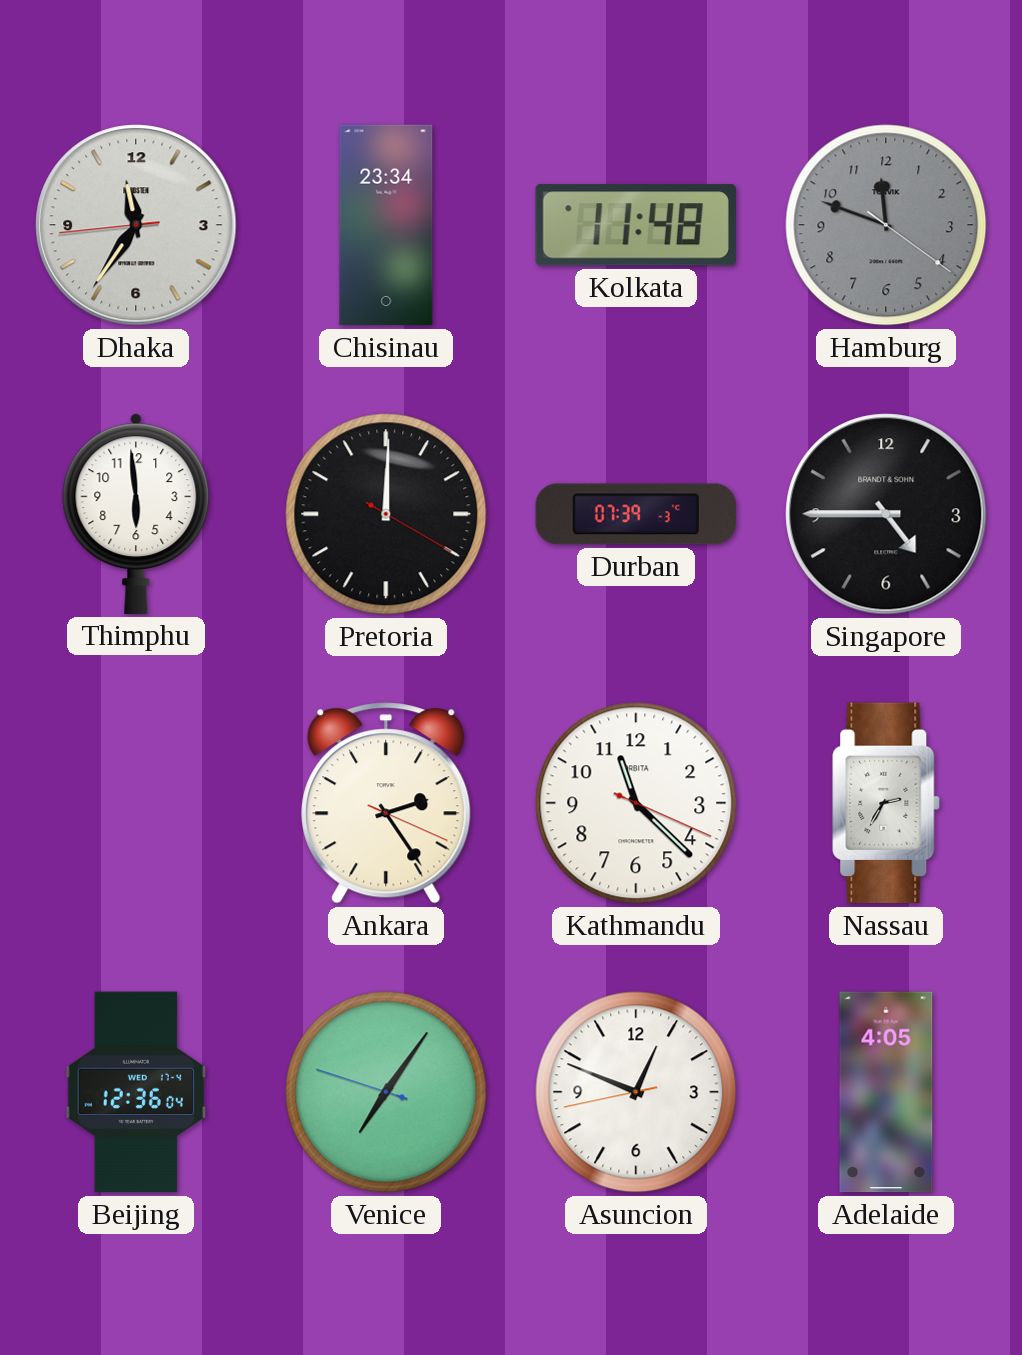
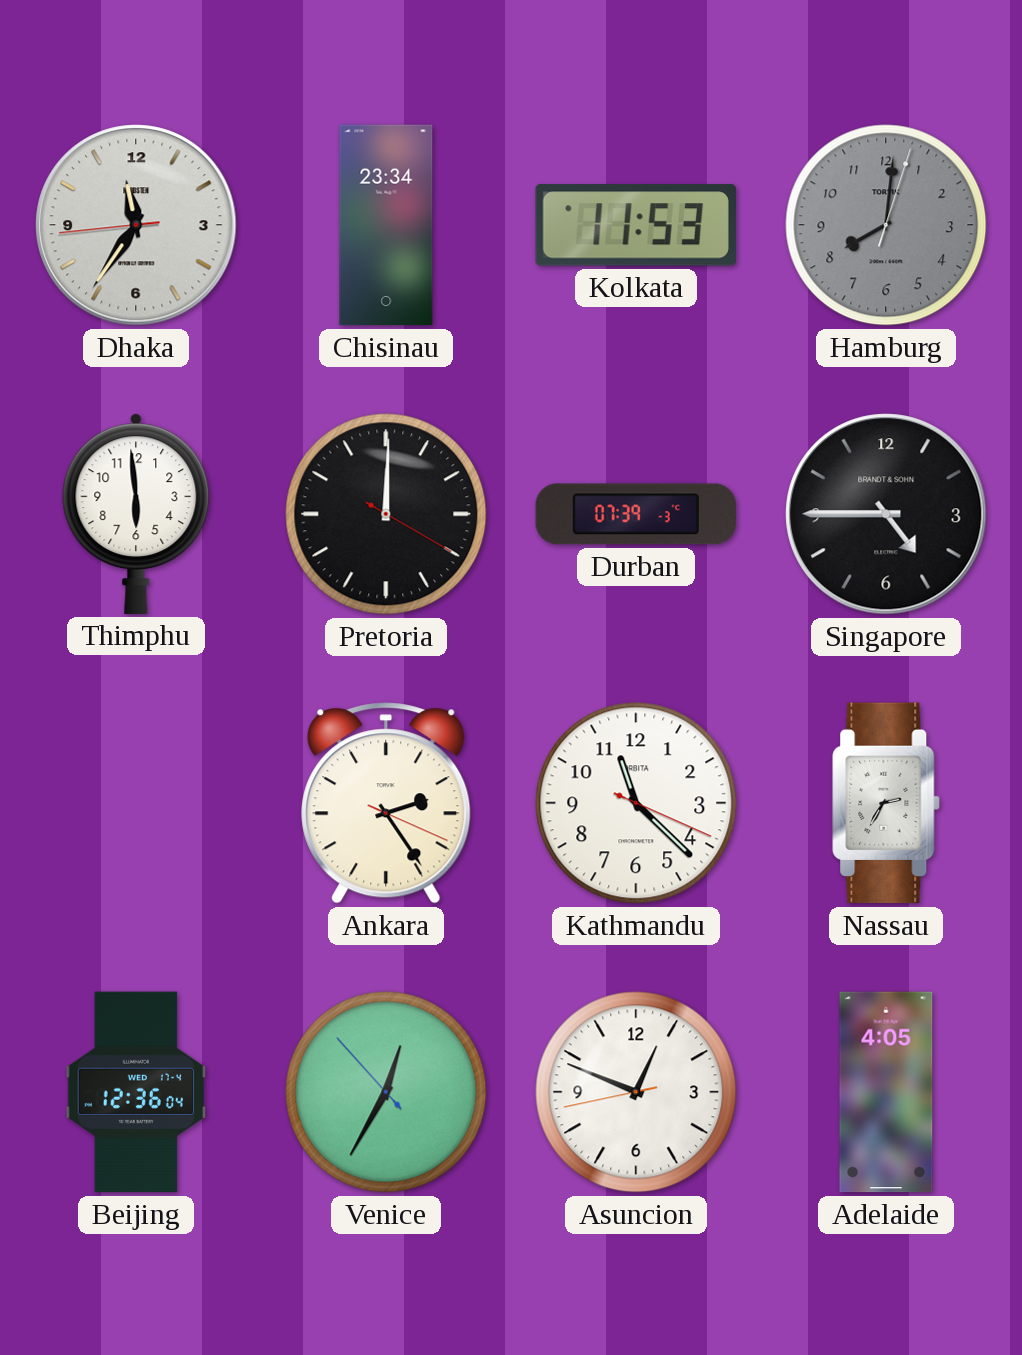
Kolkata: 11:48 -> 11:53 (636, 225)
Hamburg: 11:48 -> 8:01 (886, 225)
Venice: 7:05 -> 12:34 (386, 1092)
